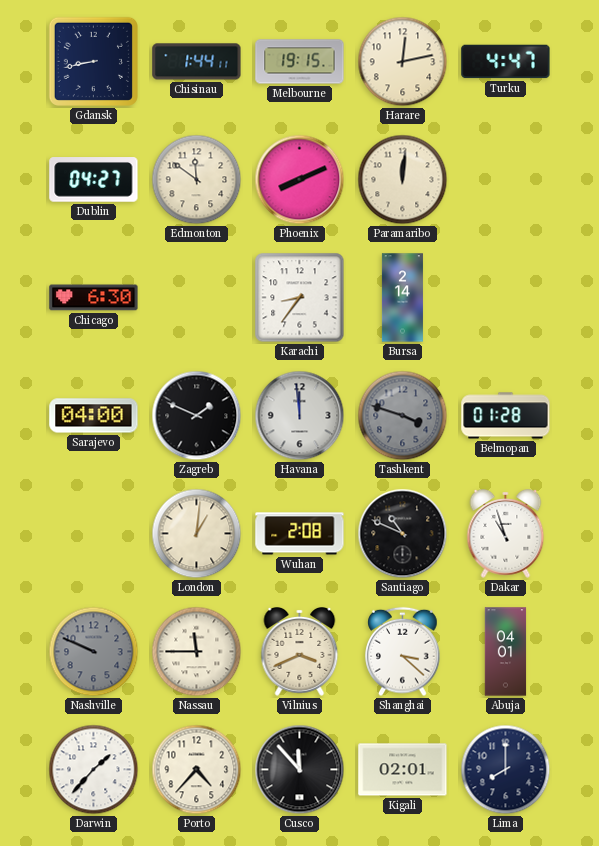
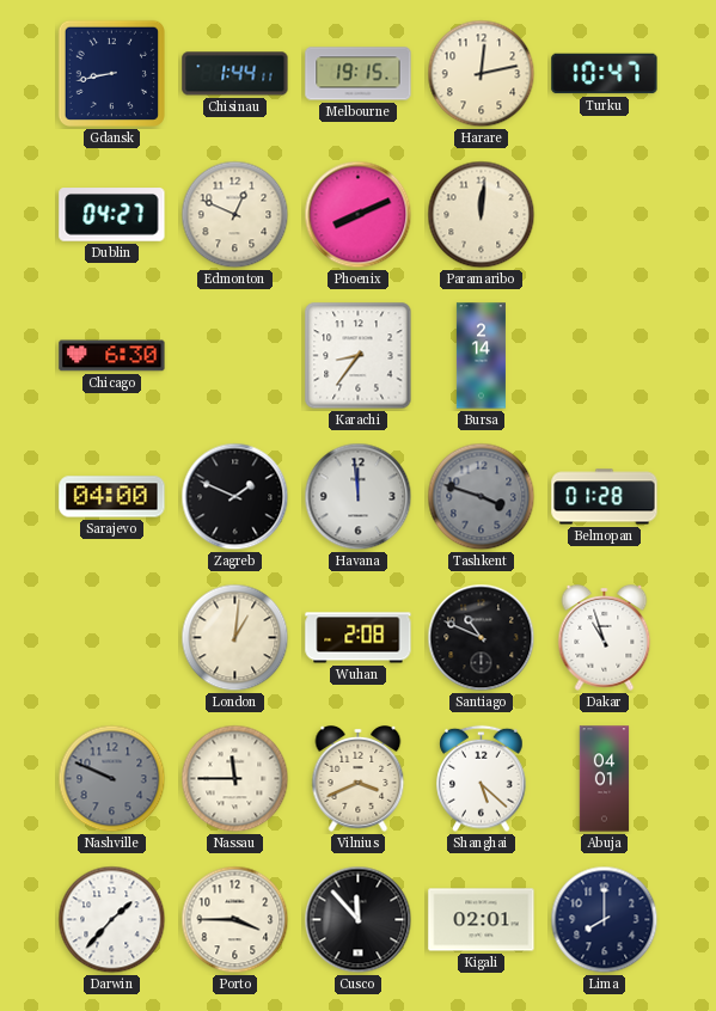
Turku: 4:47 -> 10:47 (605, 74)
Edmonton: 11:51 -> 12:49 (235, 215)
Shanghai: 3:22 -> 5:22 (482, 779)
Porto: 4:37 -> 3:45 (235, 920)
